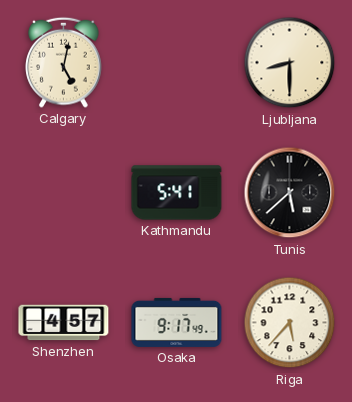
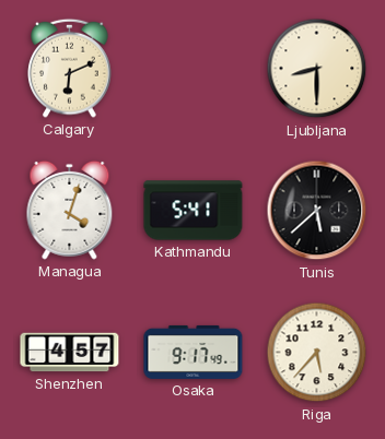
Calgary: 5:02 -> 6:11 (70, 68)
Managua: none -> 4:03 (70, 210)
